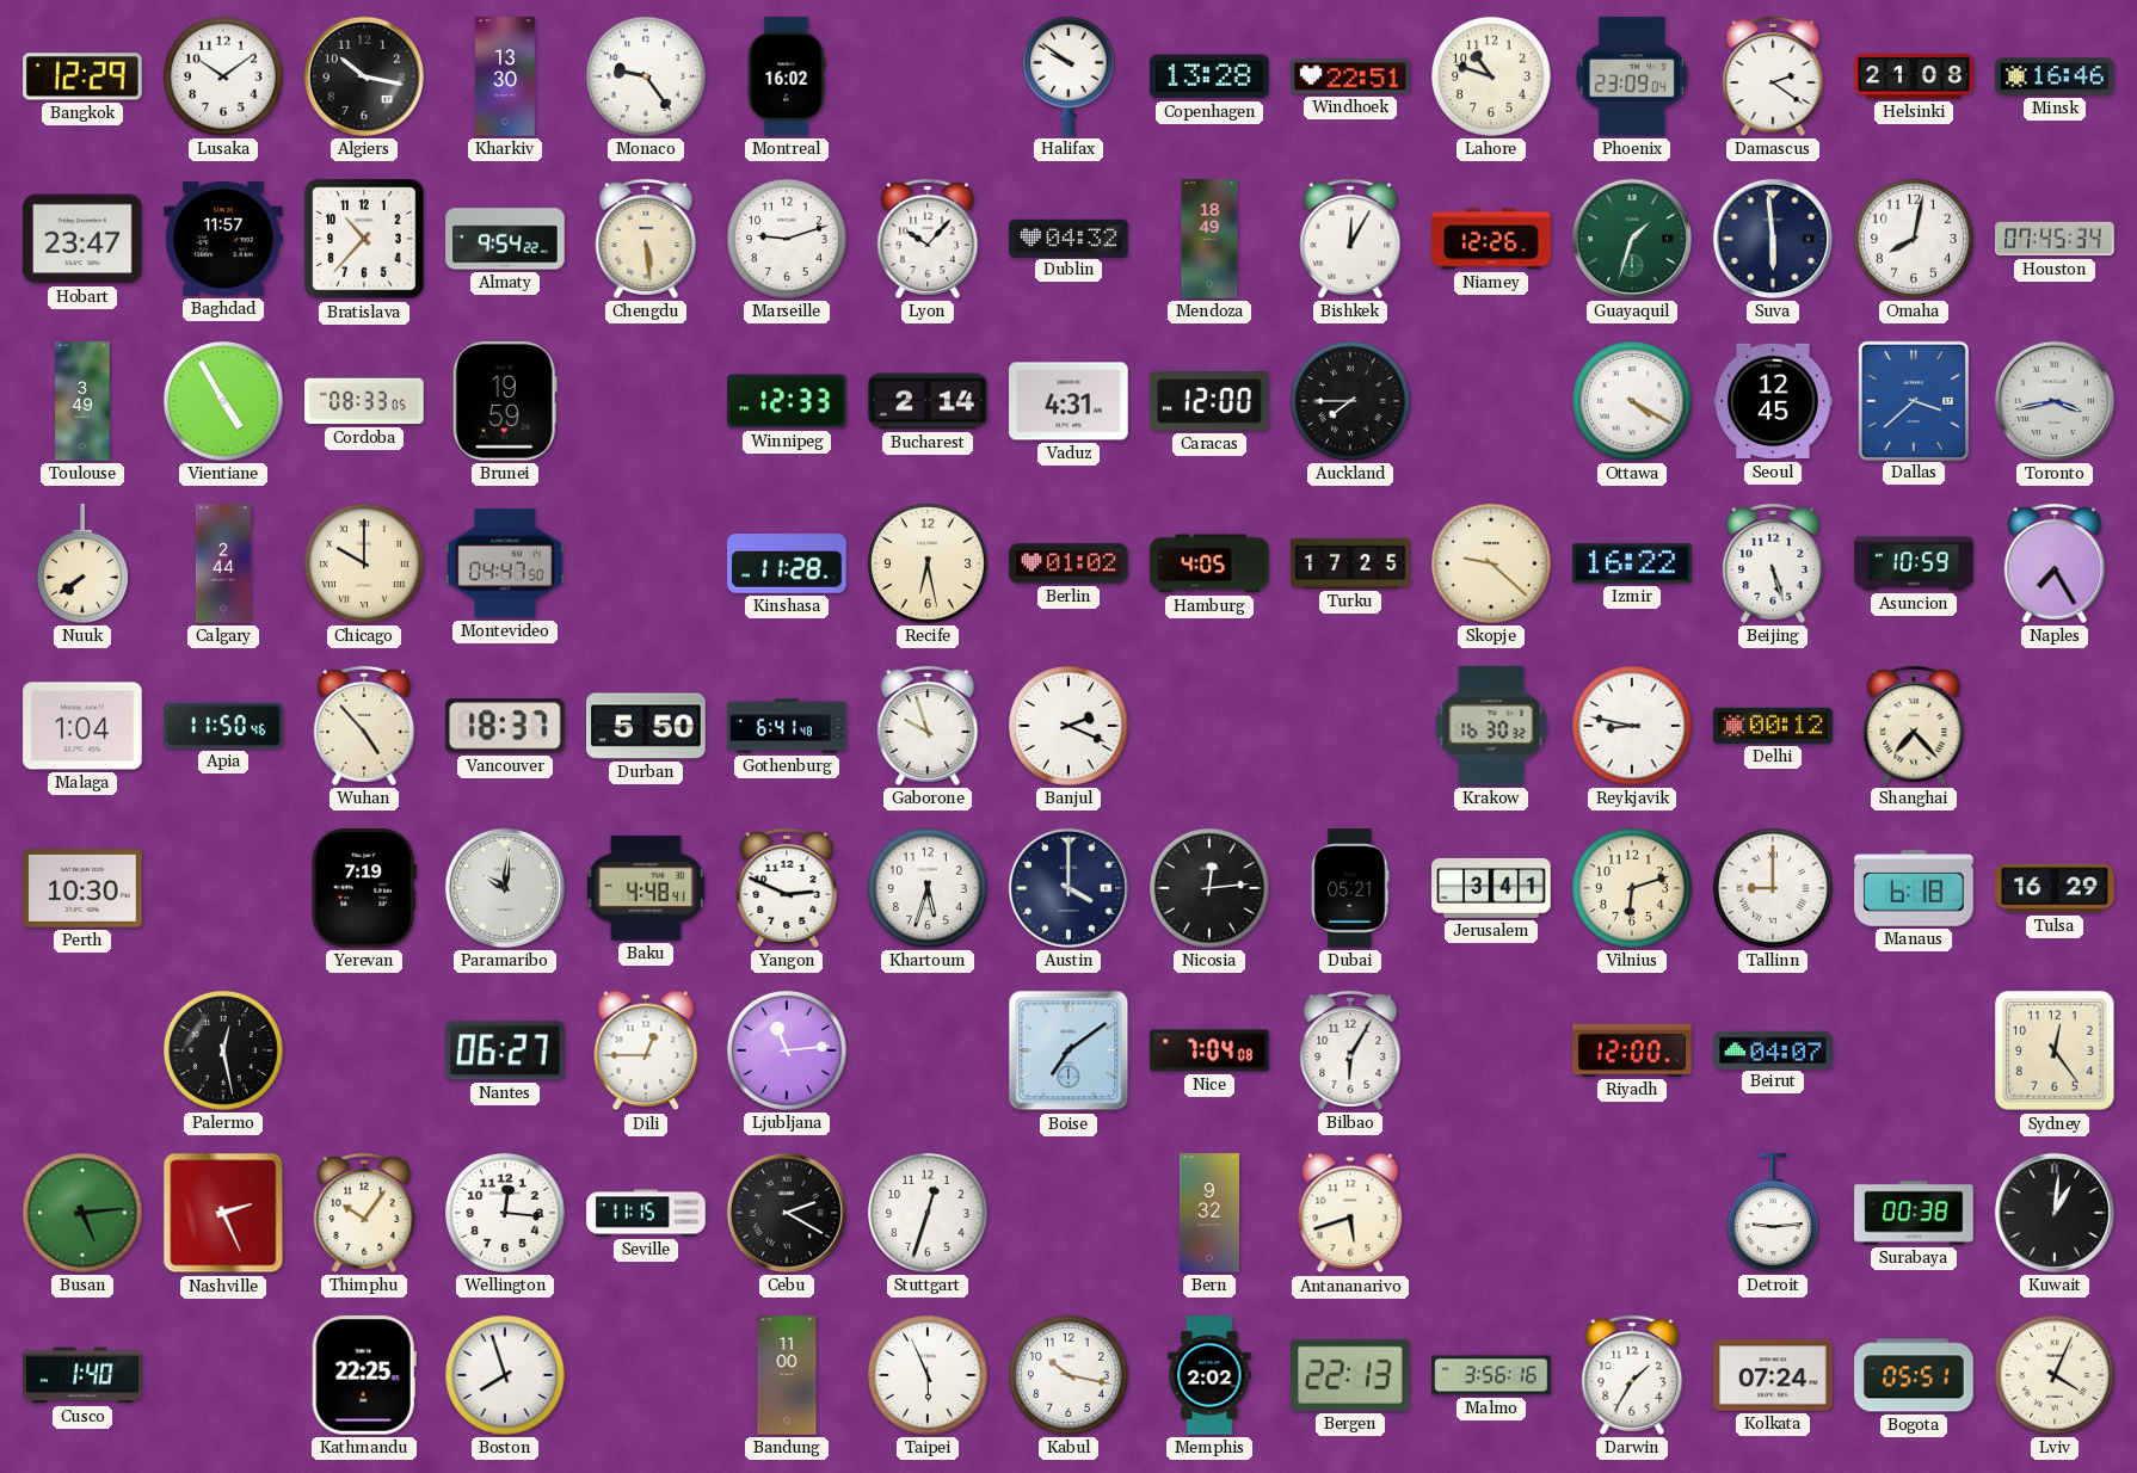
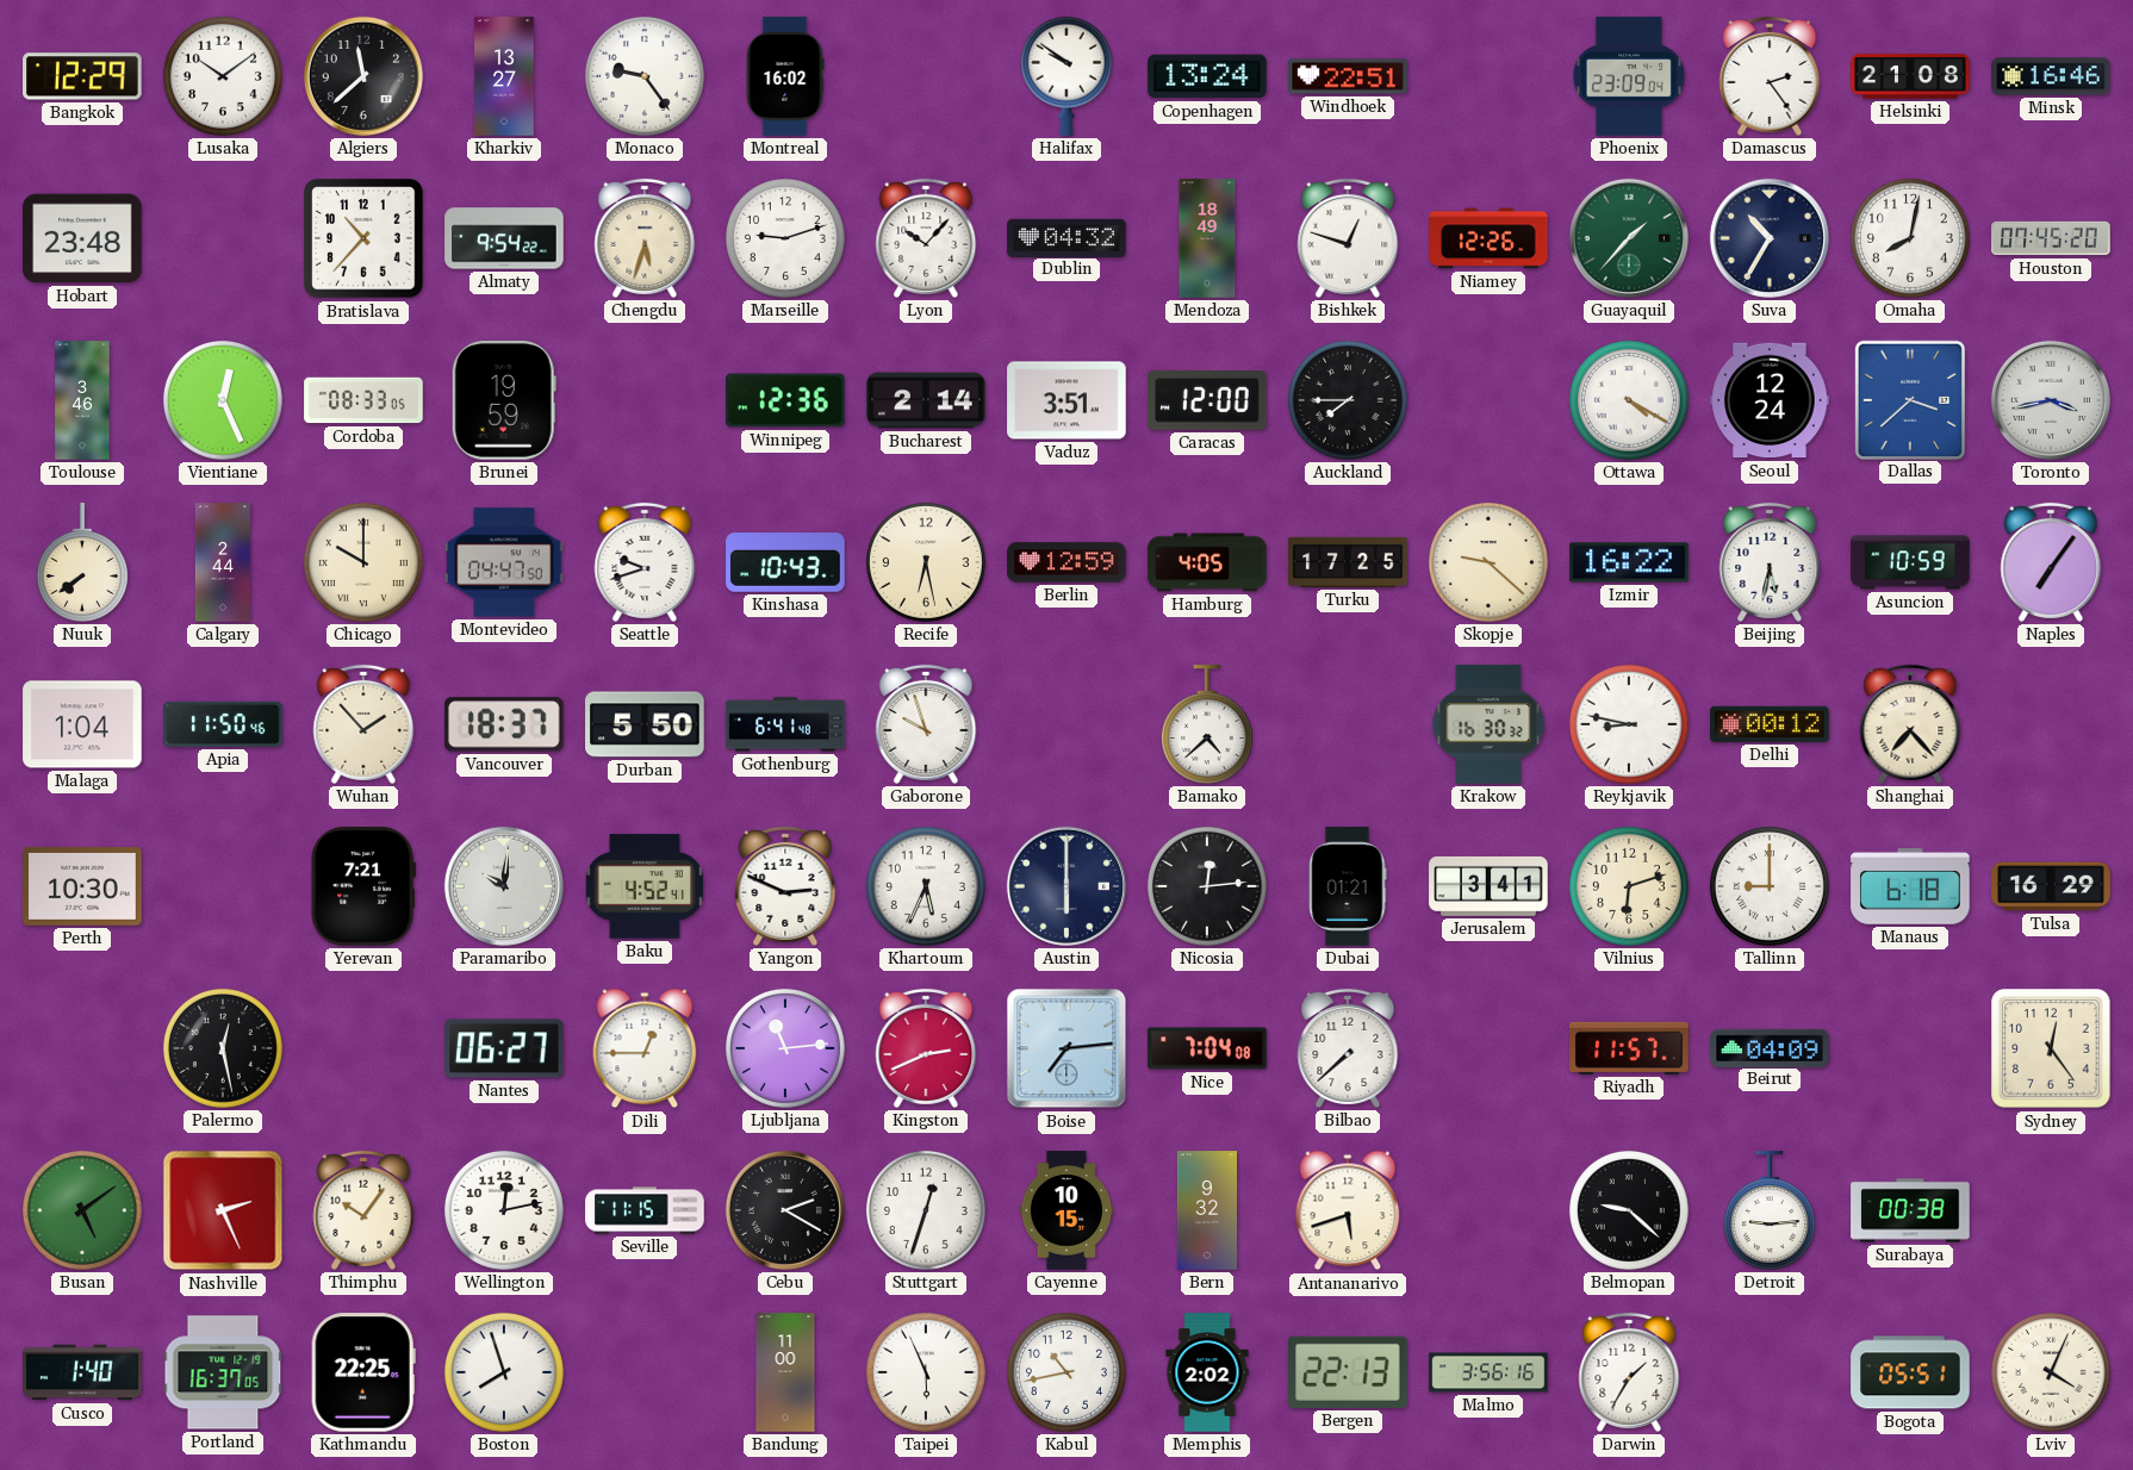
Algiers: 10:17 -> 11:38 (363, 76)
Kharkiv: 13:30 -> 13:27 (504, 76)
Copenhagen: 13:28 -> 13:24 (1207, 76)
Lahore: 10:48 -> none (1491, 76)
Damascus: 2:21 -> 2:24 (1770, 76)
Hobart: 23:47 -> 23:48 (82, 238)
Baghdad: 11:57 -> none (223, 239)
Chengdu: 5:29 -> 5:33 (645, 238)
Bishkek: 12:05 -> 12:48 (1348, 238)
Guayaquil: 1:33 -> 1:37 (1629, 238)
Suva: 5:59 -> 10:35 (1770, 238)
Houston: 07:45:34 -> 07:45:20 (2051, 238)
Toulouse: 3:49 -> 3:46 (82, 400)
Vientiane: 4:55 -> 12:26 (223, 400)
Winnipeg: 12:33 -> 12:36 (785, 400)
Vaduz: 4:31 -> 3:51 (1066, 400)
Seoul: 12:45 -> 12:24 (1770, 400)
Seattle: none -> 9:42 (645, 562)
Kinshasa: 11:28 -> 10:43 (785, 562)
Berlin: 01:02 -> 12:59 (1066, 562)
Beijing: 5:27 -> 5:32 (1770, 562)
Naples: 7:25 -> 7:06 (2051, 562)
Wuhan: 4:53 -> 1:53 (363, 724)
Banjul: 2:19 -> none (1068, 726)
Bamako: none -> 4:38 (1207, 724)
Yerevan: 7:19 -> 7:21 (363, 886)
Baku: 4:48 -> 4:52 (645, 886)
Khartoum: 5:33 -> 5:34 (926, 886)
Austin: 4:00 -> 6:00 (1066, 886)
Dubai: 05:21 -> 01:21 (1348, 886)
Kingston: none -> 2:41 (926, 1048)
Boise: 7:09 -> 7:14 (1066, 1048)
Bilbao: 6:05 -> 7:38 (1348, 1048)
Riyadh: 12:00 -> 11:57 (1629, 1048)
Beirut: 04:07 -> 04:09 (1770, 1047)
Busan: 5:14 -> 5:09 (82, 1210)
Wellington: 12:16 -> 12:13 (504, 1210)
Cayenne: none -> 10:15 (1066, 1210)
Belmopan: none -> 9:22 (1629, 1210)
Kuwait: 1:01 -> none (2055, 1213)
Portland: none -> 16:37 (223, 1372)
Kabul: 10:17 -> 10:43 (1066, 1372)
Kolkata: 07:24 -> none (1773, 1375)
